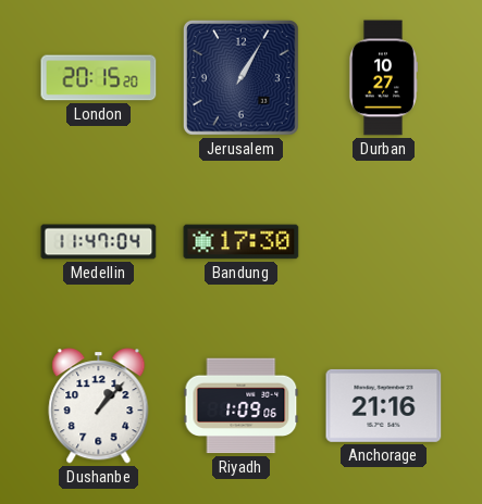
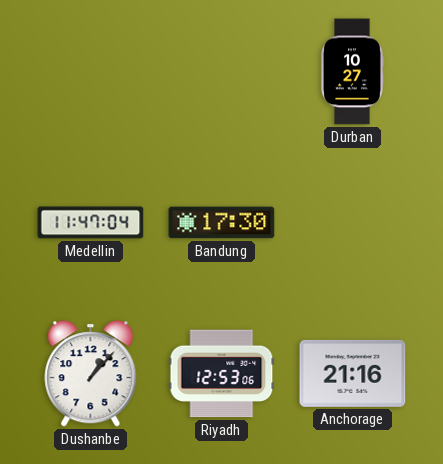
London: 20:15 -> none (99, 78)
Jerusalem: 1:05 -> none (240, 77)
Riyadh: 1:09 -> 12:53 (222, 374)
